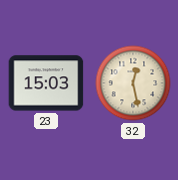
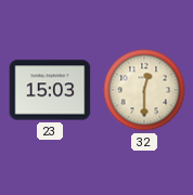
32: 12:28 -> 12:30 (144, 90)
